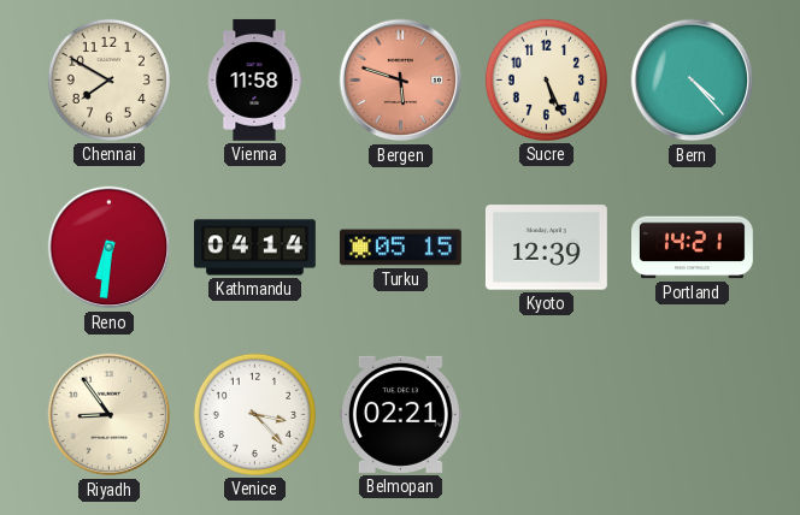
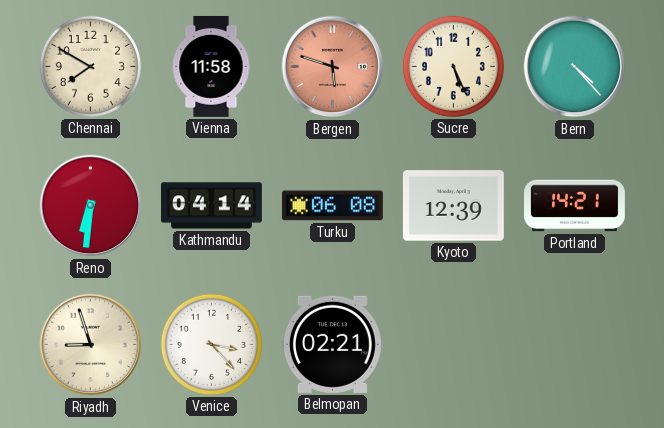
Turku: 05:15 -> 06:08 (332, 206)
Riyadh: 8:54 -> 8:57 (91, 345)
